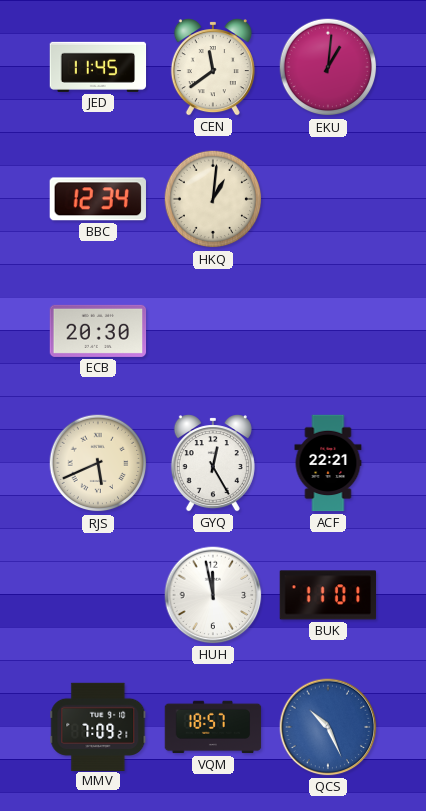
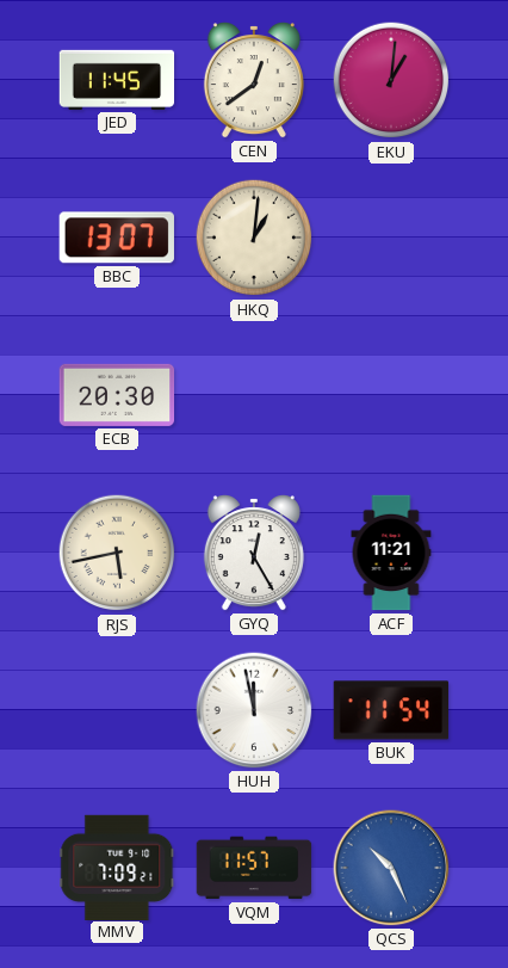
CEN: 11:39 -> 12:39 (254, 80)
BBC: 12:34 -> 13:07 (117, 238)
RJS: 5:41 -> 5:43 (117, 553)
ACF: 22:21 -> 11:21 (391, 553)
BUK: 11:01 -> 11:54 (391, 710)
VQM: 18:57 -> 11:57 (254, 868)
